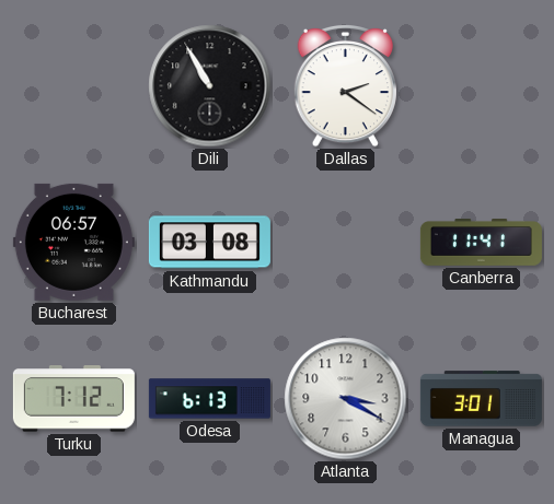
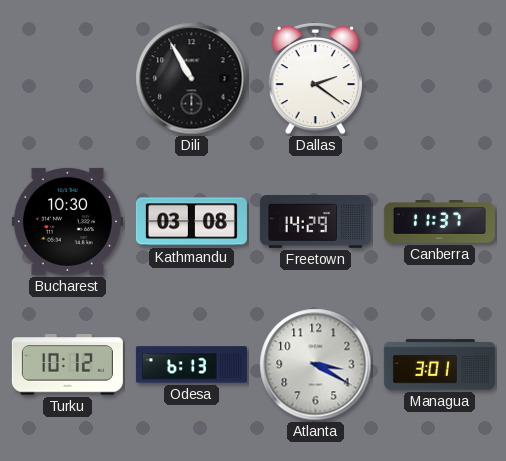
Bucharest: 06:57 -> 10:30 (67, 221)
Freetown: none -> 14:29 (315, 222)
Canberra: 11:41 -> 11:37 (439, 222)
Turku: 7:12 -> 10:12 (67, 365)
